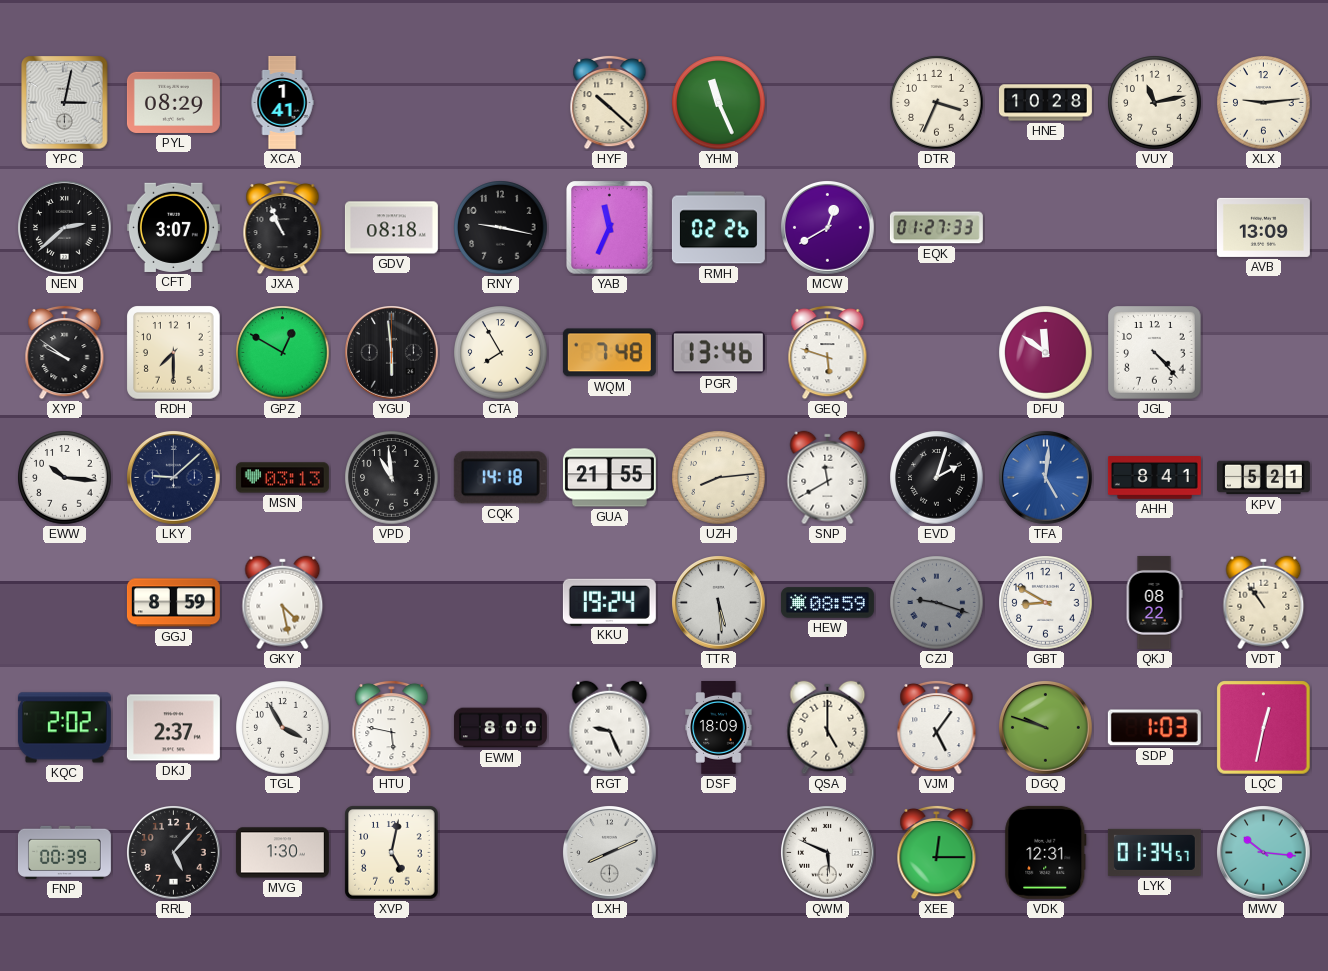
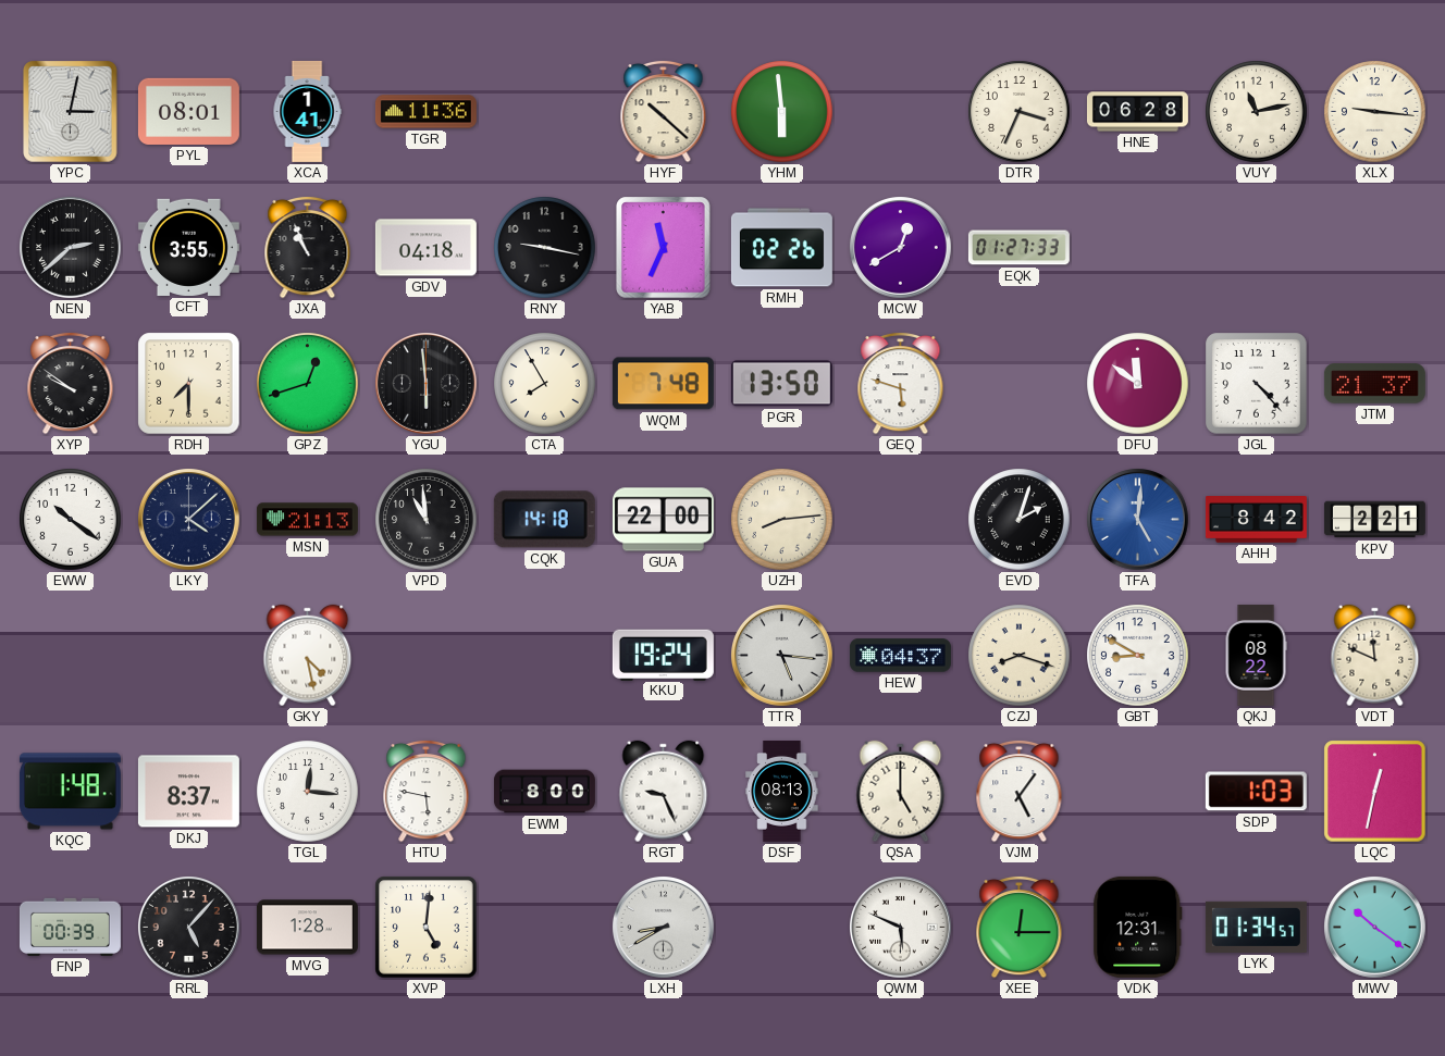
PYL: 08:29 -> 08:01 (188, 111)
TGR: none -> 11:36 (425, 112)
YHM: 11:26 -> 5:59 (782, 112)
HNE: 10:28 -> 06:28 (1137, 112)
XLX: 9:14 -> 9:16 (1375, 112)
CFT: 3:07 -> 3:55 (188, 247)
GDV: 08:18 -> 04:18 (425, 248)
AVB: 13:09 -> none (1263, 227)
GPZ: 12:50 -> 12:42 (308, 384)
PGR: 13:46 -> 13:50 (781, 384)
JTM: none -> 21:37 (1374, 384)
EWW: 10:16 -> 10:21 (71, 520)
LKY: 9:08 -> 4:08 (189, 520)
MSN: 03:13 -> 21:13 (307, 520)
GUA: 21:55 -> 22:00 (663, 520)
SNP: 11:40 -> none (828, 478)
AHH: 8:41 -> 8:42 (1256, 520)
KPV: 5:21 -> 2:21 (1374, 520)
GGJ: 8:59 -> none (173, 603)
TTR: 5:29 -> 5:16 (782, 656)
HEW: 08:59 -> 04:37 (900, 656)
CZJ: 9:18 -> 8:18 (1020, 656)
CZJ dial: grey -> cream (1020, 656)
VDT: 10:54 -> 11:49 (1375, 656)
KQC: 2:02 -> 1:48 (70, 792)
DKJ: 2:37 -> 8:37 (188, 792)
TGL: 3:55 -> 12:16 (308, 792)
DSF: 18:09 -> 08:13 (782, 791)
DGQ: 9:48 -> none (1046, 728)
MVG: 1:30 -> 1:28 (307, 928)
XVP: 5:02 -> 5:01 (427, 928)
LXH: 8:11 -> 8:40 (664, 928)
MWV: 10:16 -> 10:21 (1375, 928)
